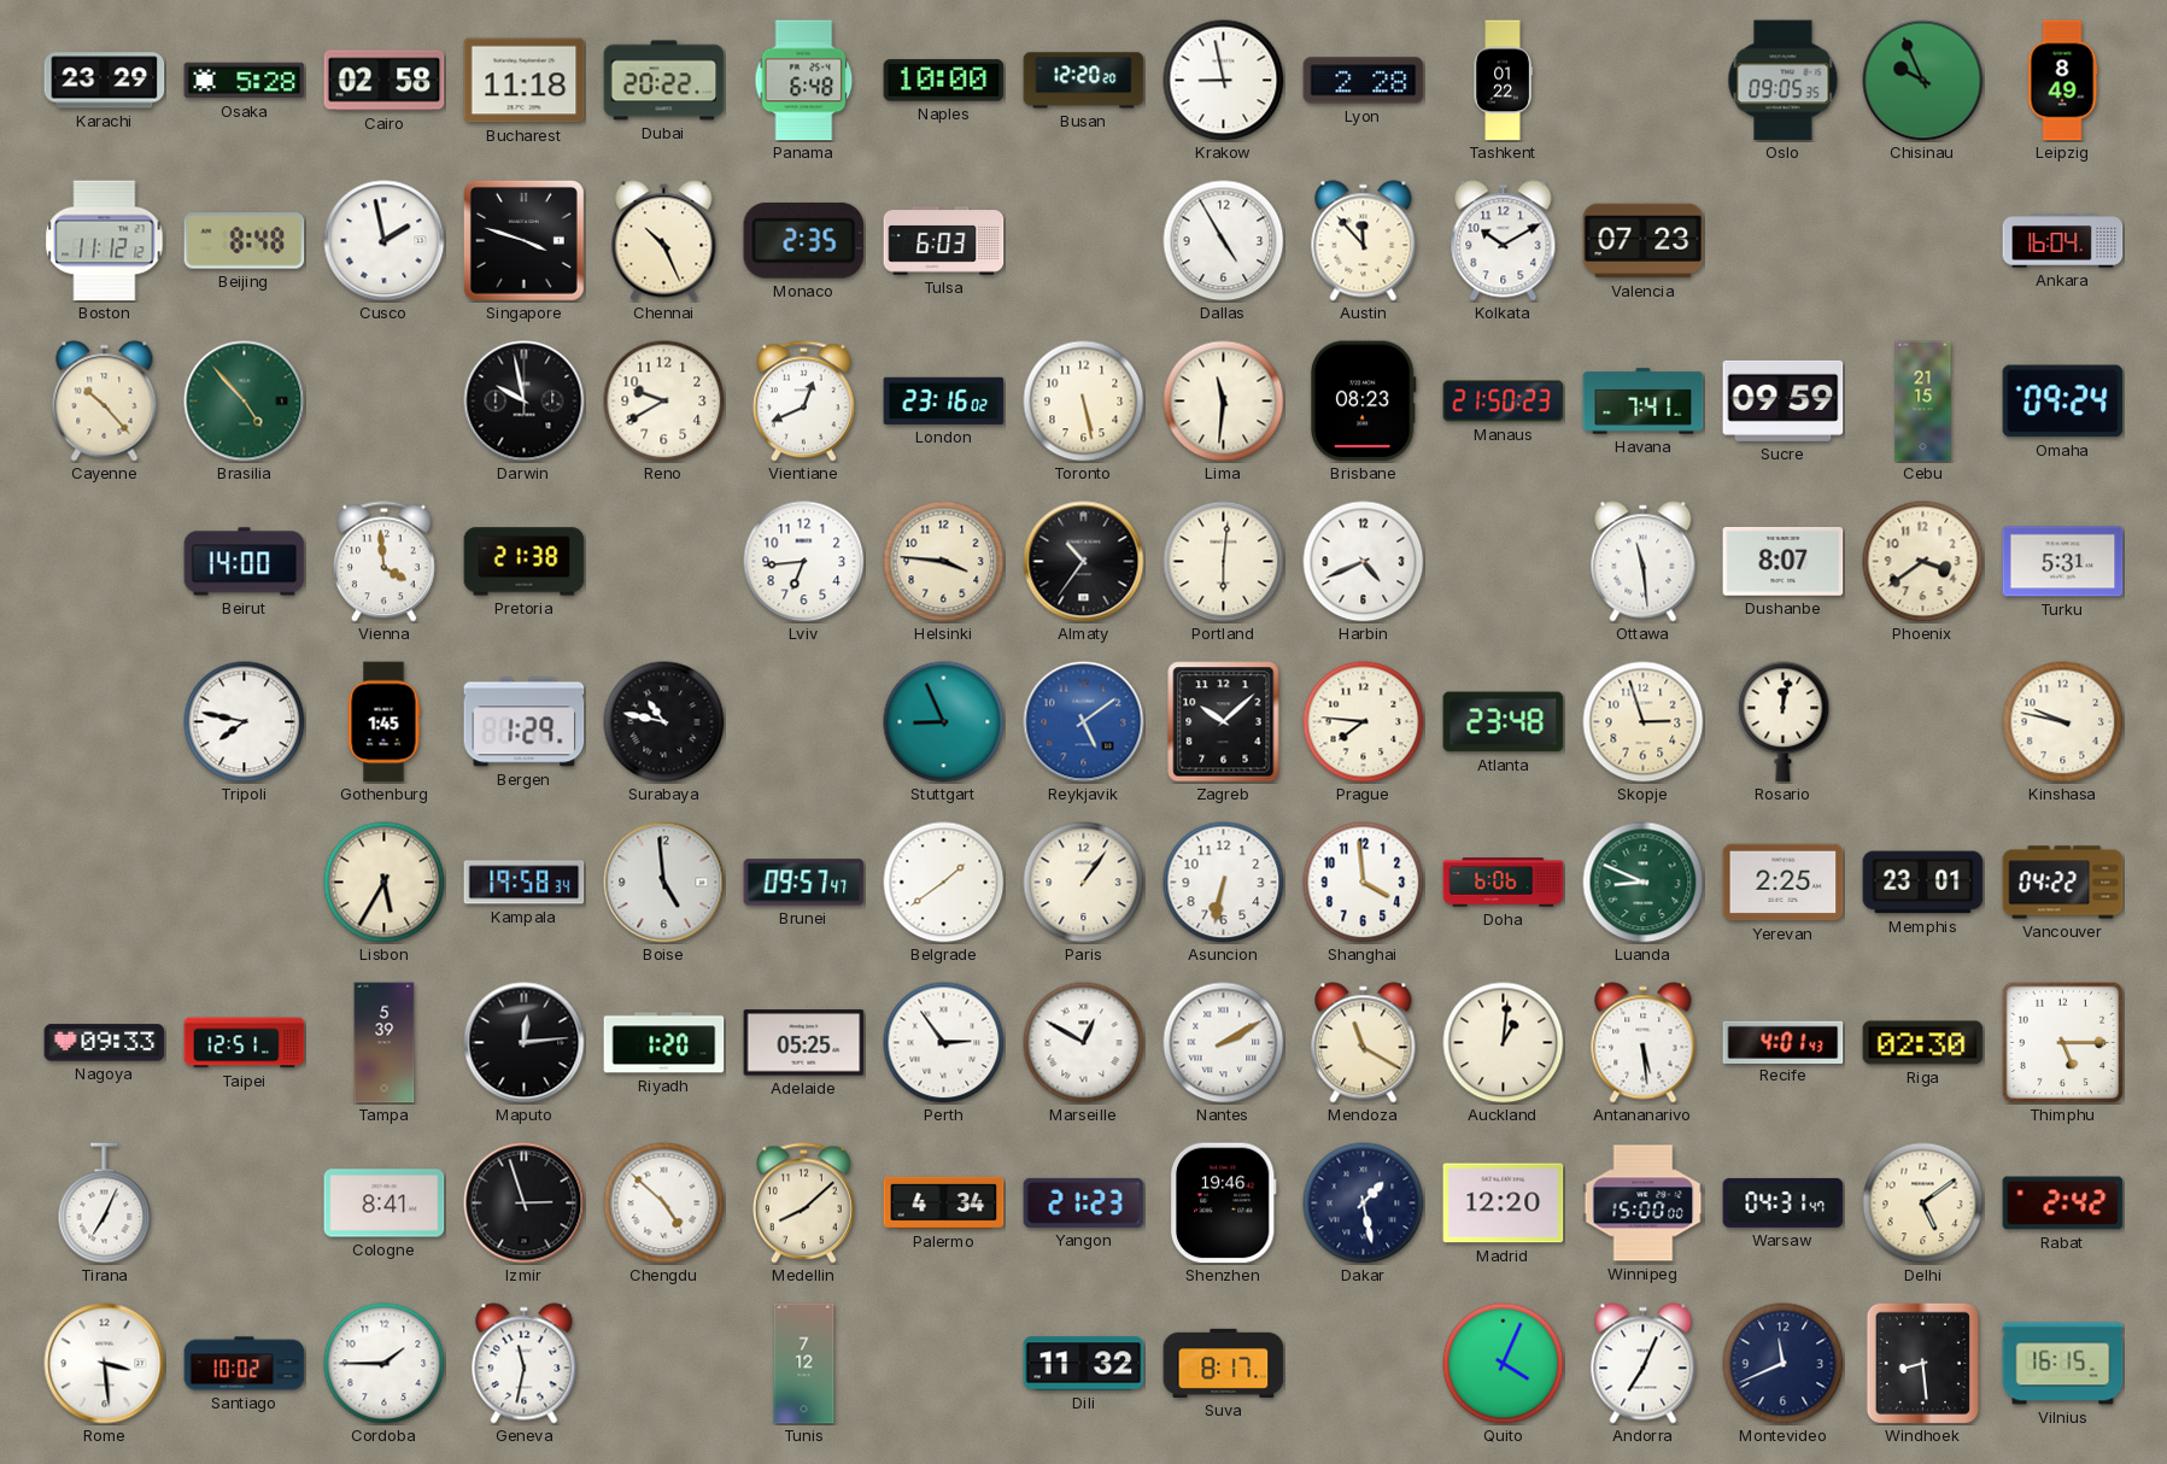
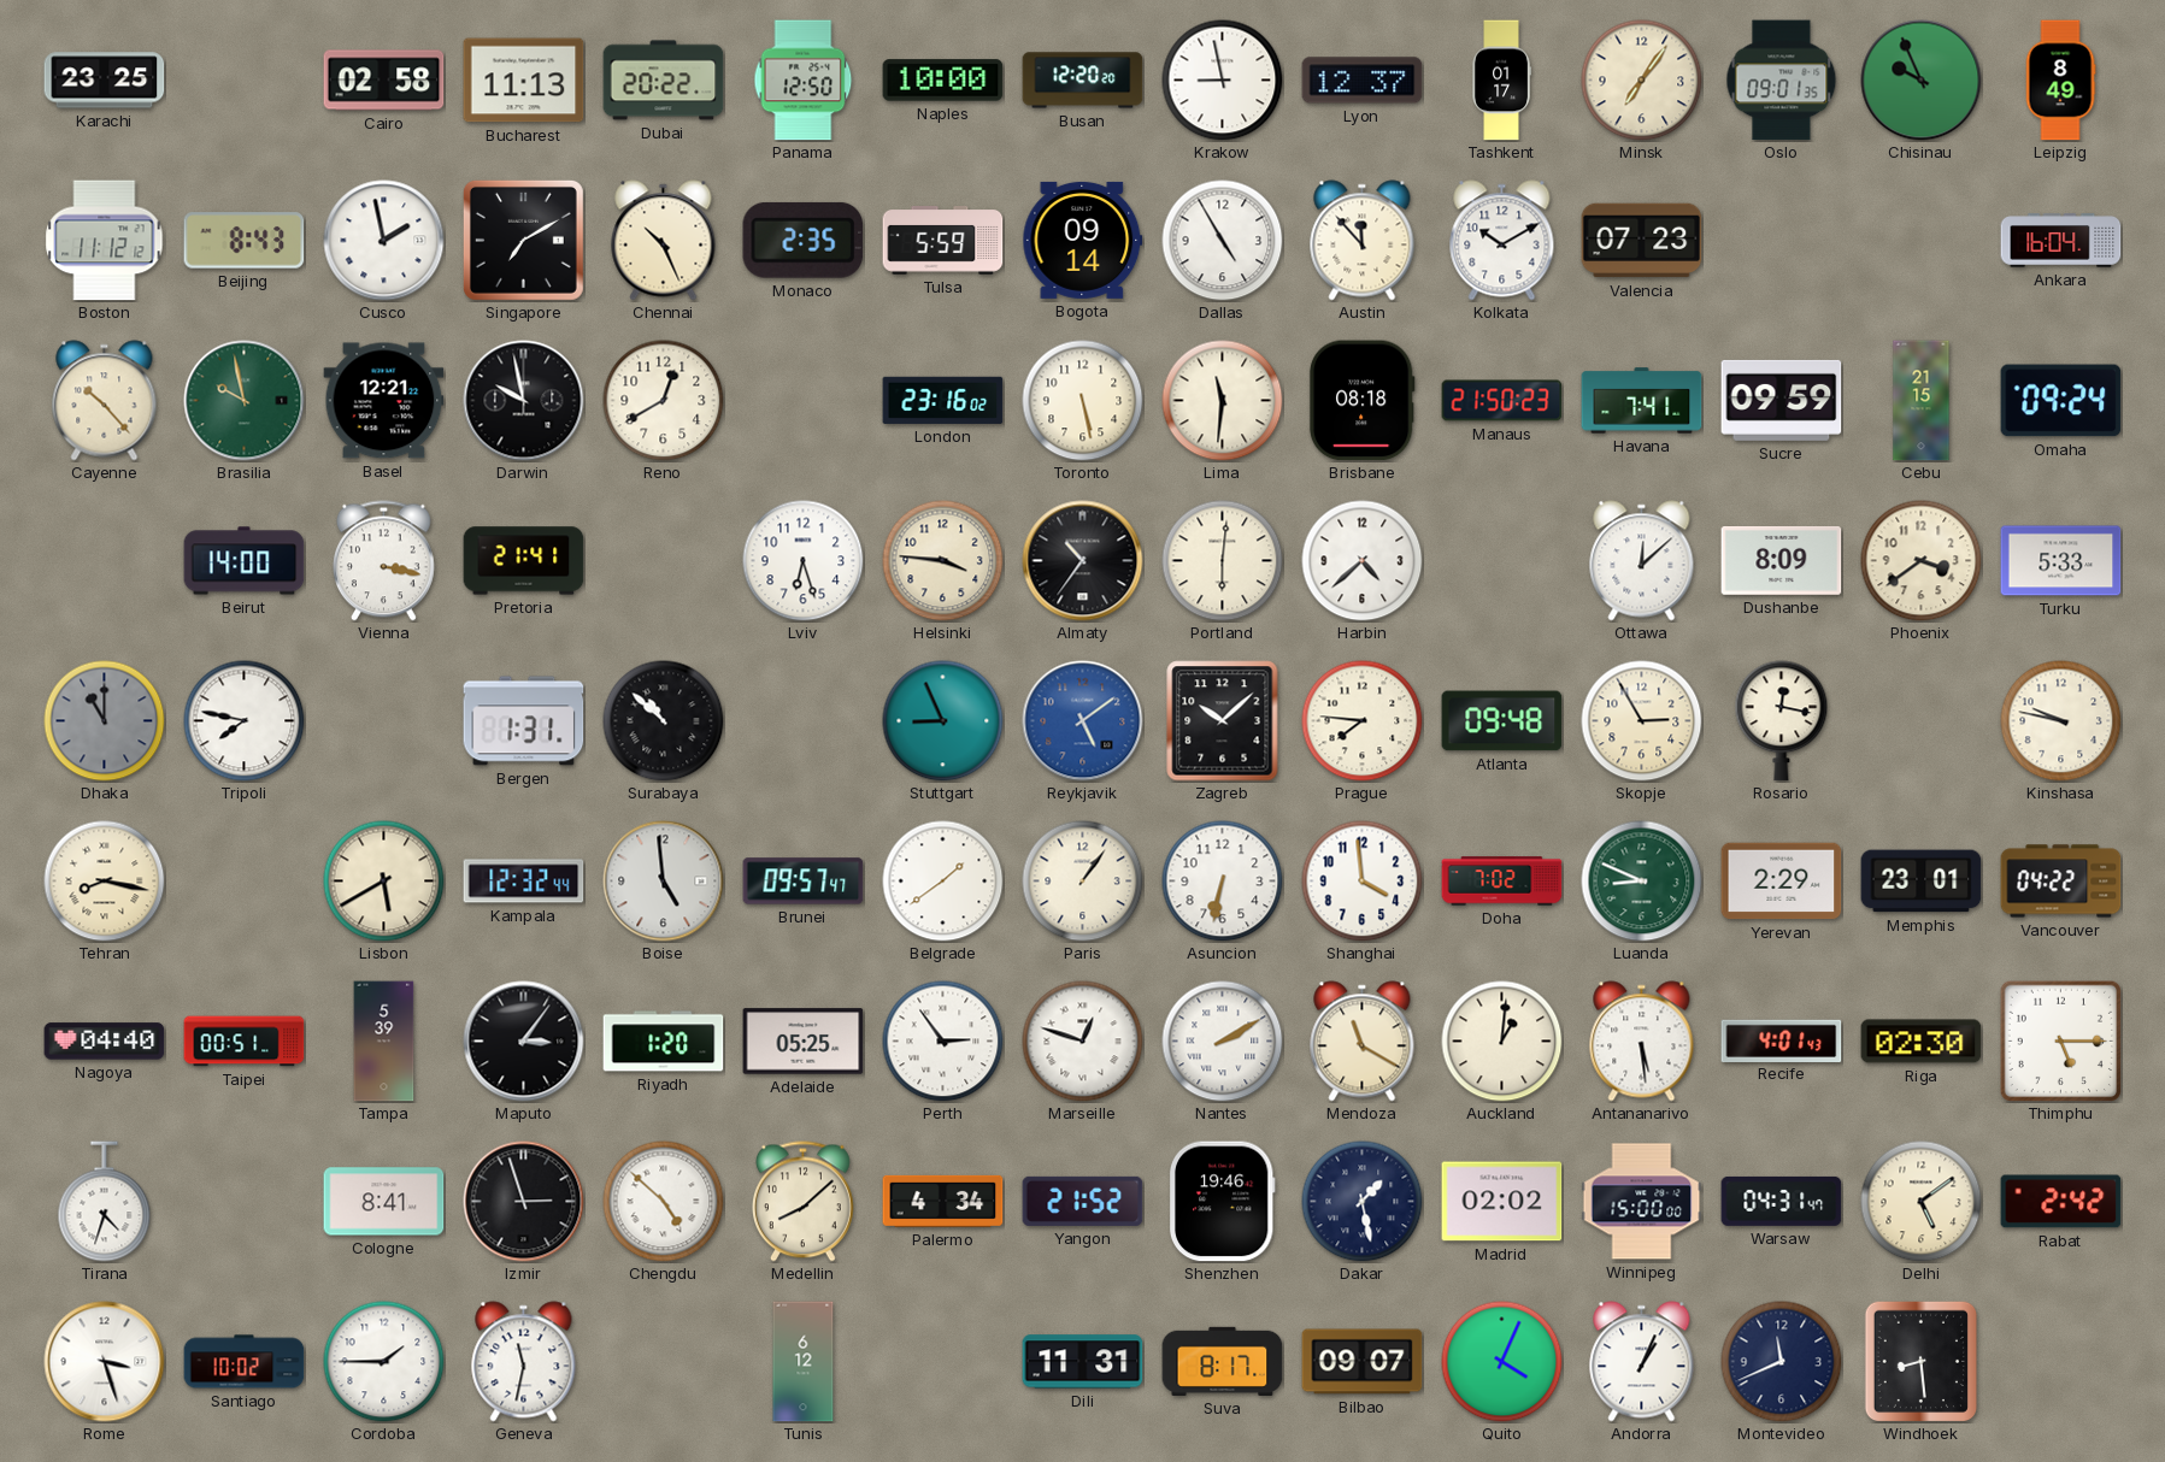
Karachi: 23:29 -> 23:25 (105, 81)
Osaka: 5:28 -> none (245, 81)
Bucharest: 11:18 -> 11:13 (524, 81)
Panama: 6:48 -> 12:50 (804, 81)
Lyon: 2:28 -> 12:37 (1363, 81)
Tashkent: 01:22 -> 01:17 (1501, 81)
Minsk: none -> 7:06 (1642, 81)
Oslo: 09:05 -> 09:01 (1782, 81)
Beijing: 8:48 -> 8:43 (245, 241)
Singapore: 3:48 -> 7:10 (523, 240)
Tulsa: 6:03 -> 5:59 (943, 241)
Bogota: none -> 09:14 (1083, 240)
Brasilia: 4:53 -> 9:58 (245, 401)
Basel: none -> 12:21 (384, 401)
Reno: 9:40 -> 12:40 (664, 401)
Vientiane: 12:41 -> none (803, 402)
Brisbane: 08:23 -> 08:18 (1361, 401)
Vienna: 3:59 -> 3:17 (383, 561)
Pretoria: 21:38 -> 21:41 (524, 561)
Lviv: 6:44 -> 6:27 (804, 561)
Harbin: 4:41 -> 4:38 (1363, 561)
Ottawa: 11:29 -> 12:08 (1642, 561)
Dushanbe: 8:07 -> 8:09 (1782, 560)
Turku: 5:31 -> 5:33 (2061, 561)
Dhaka: none -> 11:00 (105, 721)
Gothenburg: 1:45 -> none (383, 722)
Bergen: 1:29 -> 1:31 (524, 721)
Surabaya: 10:47 -> 10:52 (664, 721)
Atlanta: 23:48 -> 09:48 (1502, 721)
Skopje: 2:57 -> 2:55 (1642, 721)
Rosario: 12:02 -> 12:17 (1782, 721)
Tehran: none -> 8:17 (105, 882)
Lisbon: 5:35 -> 5:40 (384, 882)
Kampala: 19:58 -> 12:32 (524, 882)
Doha: 6:06 -> 7:02 (1502, 882)
Yerevan: 2:25 -> 2:29 (1782, 882)
Nagoya: 09:33 -> 04:40 (105, 1042)
Taipei: 12:51 -> 00:51 (245, 1042)
Maputo: 12:14 -> 3:06 (524, 1042)
Marseille: 12:50 -> 12:48 (1083, 1042)
Tirana: 7:04 -> 4:33 (105, 1202)
Yangon: 21:23 -> 21:52 (1083, 1201)
Madrid: 12:20 -> 02:02 (1502, 1202)
Rome: 3:29 -> 3:27 (105, 1362)
Tunis: 7:12 -> 6:12 (804, 1362)
Dili: 11:32 -> 11:31 (1083, 1362)
Bilbao: none -> 09:07 (1363, 1362)
Andorra: 7:04 -> 1:04 (1642, 1362)
Vilnius: 16:15 -> none (2063, 1364)
